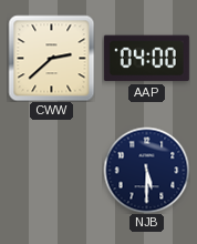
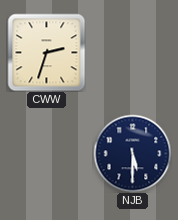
CWW: 2:38 -> 2:33 (46, 52)
AAP: 04:00 -> none (146, 59)
